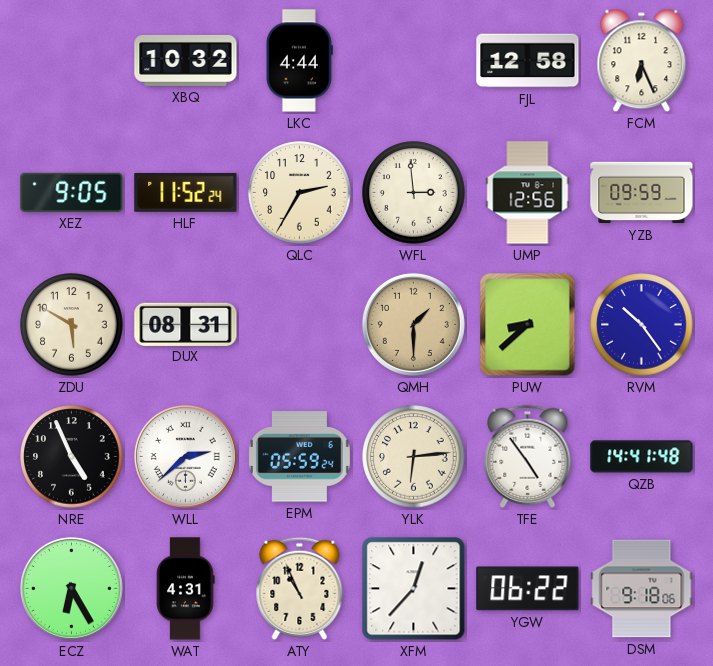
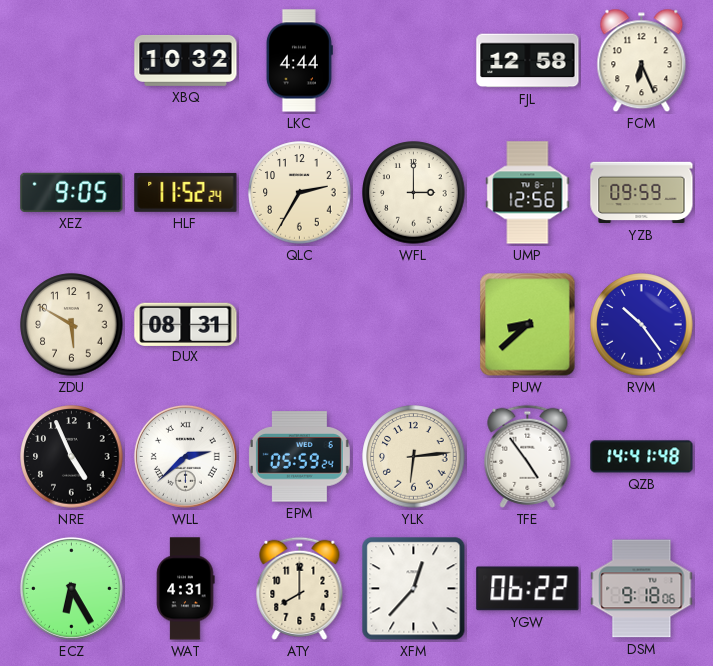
WFL: 2:59 -> 3:00 (414, 193)
QMH: 1:30 -> none (413, 324)
ATY: 10:56 -> 8:00 (300, 588)
